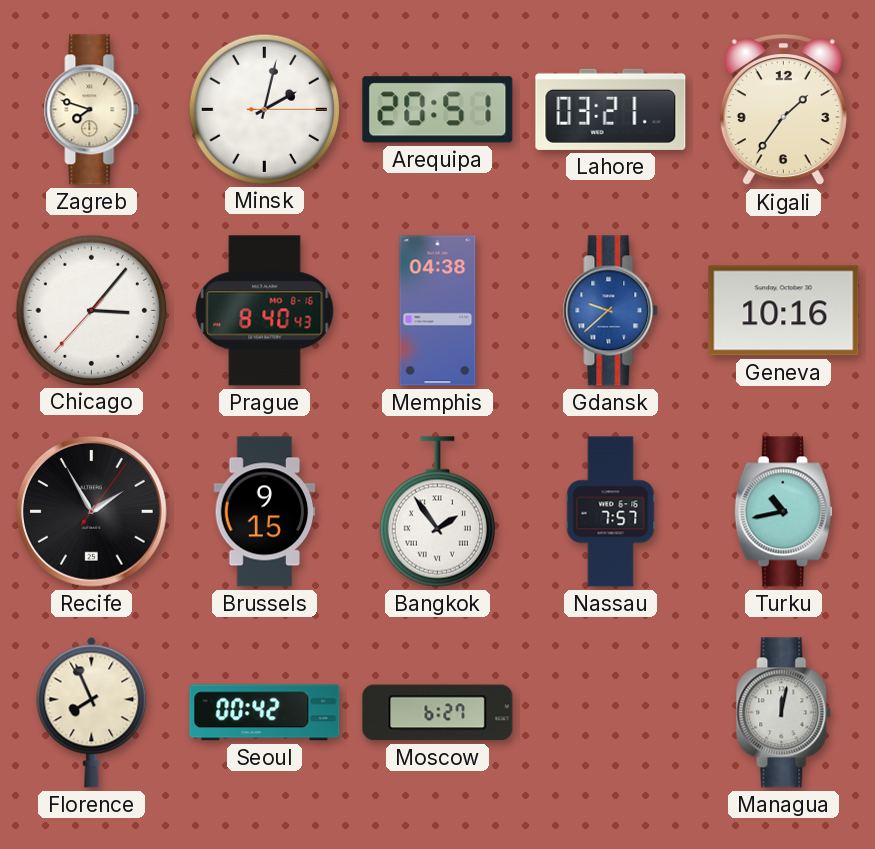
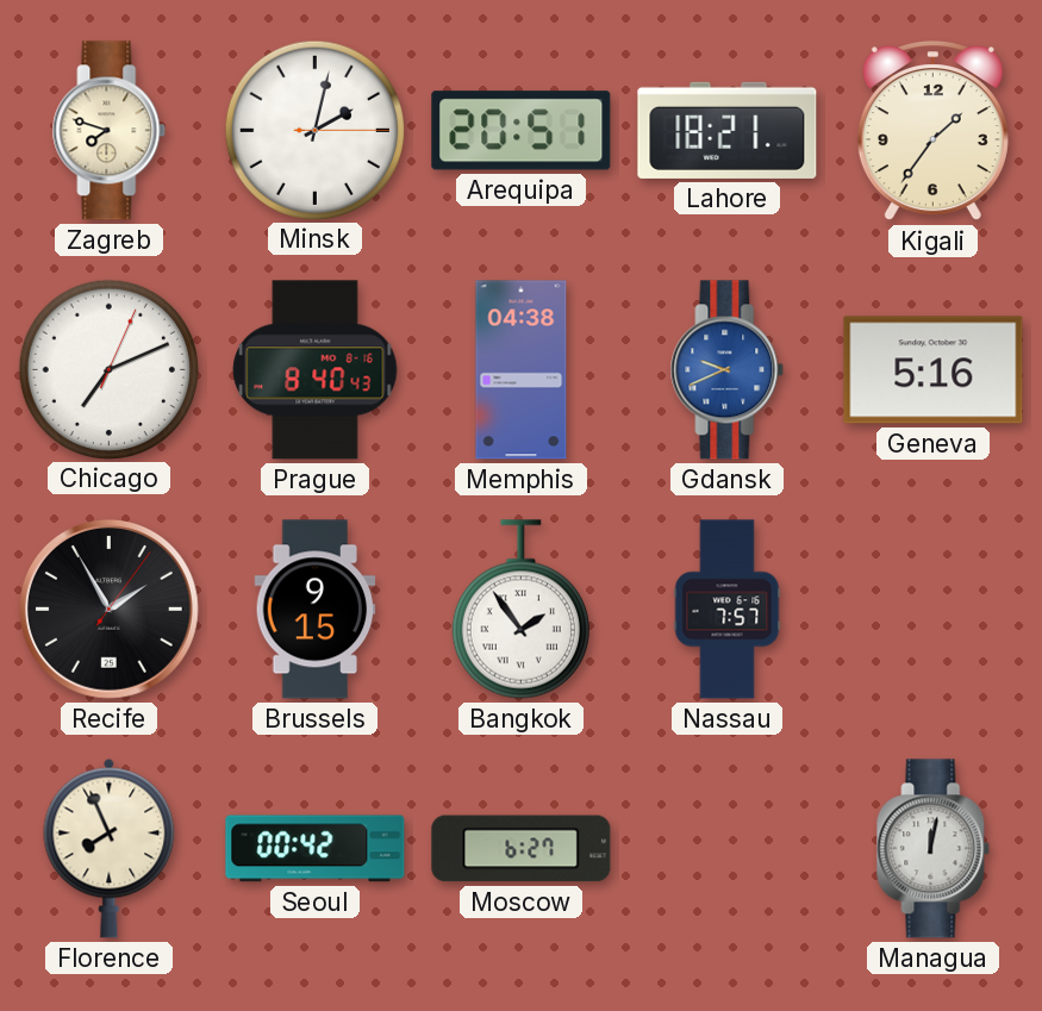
Lahore: 03:21 -> 18:21 (728, 130)
Chicago: 3:06 -> 7:11 (108, 369)
Gdansk: 9:38 -> 9:41 (728, 370)
Geneva: 10:16 -> 5:16 (934, 370)
Turku: 10:43 -> none (783, 512)
